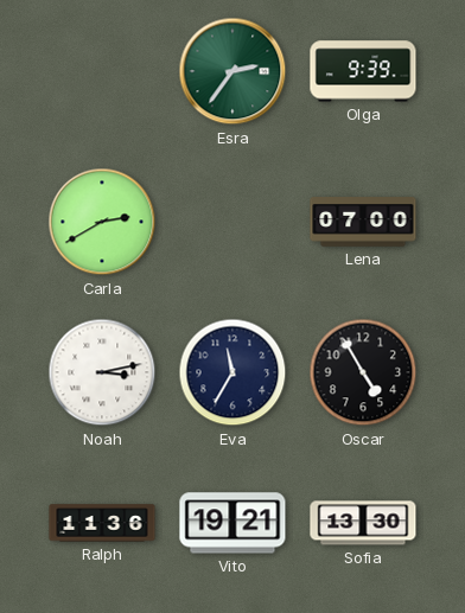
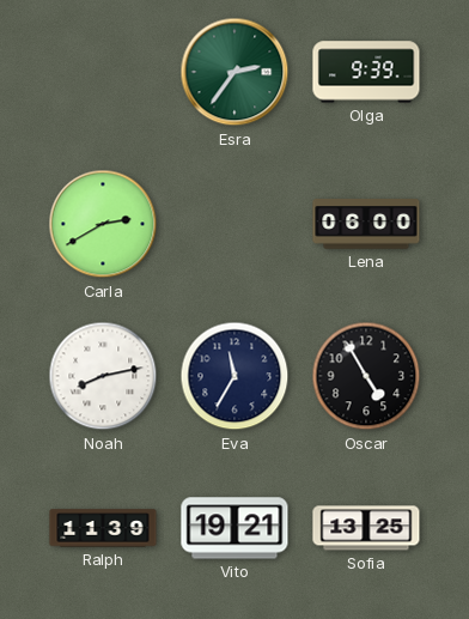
Lena: 07:00 -> 06:00 (366, 224)
Noah: 3:13 -> 8:13 (103, 376)
Ralph: 11:36 -> 11:39 (103, 528)
Sofia: 13:30 -> 13:25 (366, 528)
